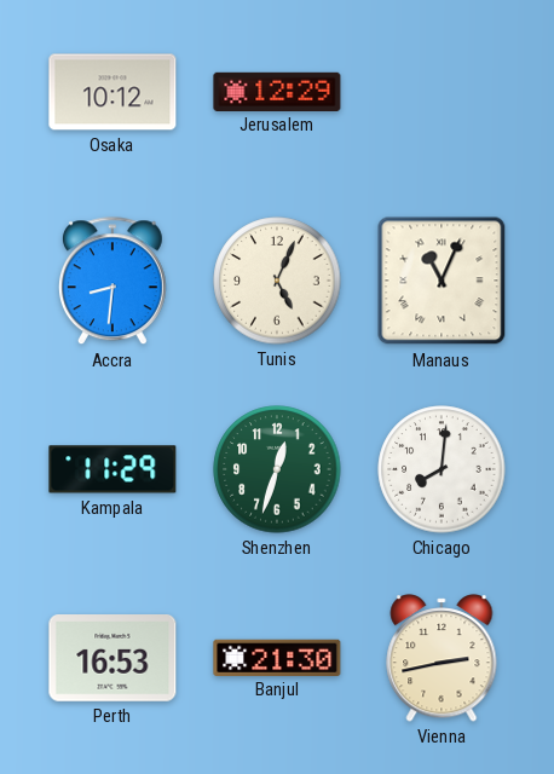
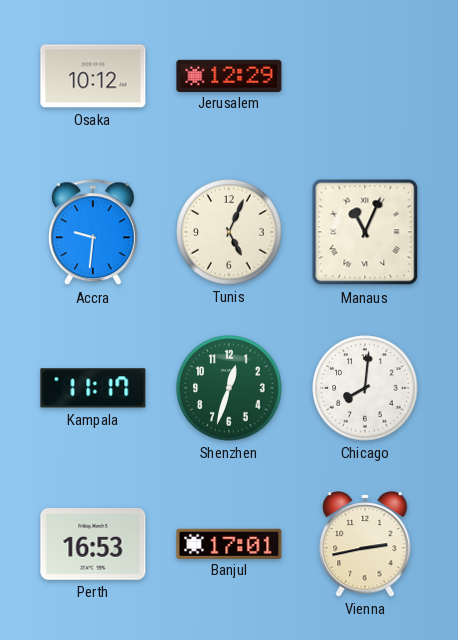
Accra: 8:31 -> 9:31 (93, 233)
Kampala: 11:29 -> 11:17 (93, 388)
Banjul: 21:30 -> 17:01 (229, 543)
